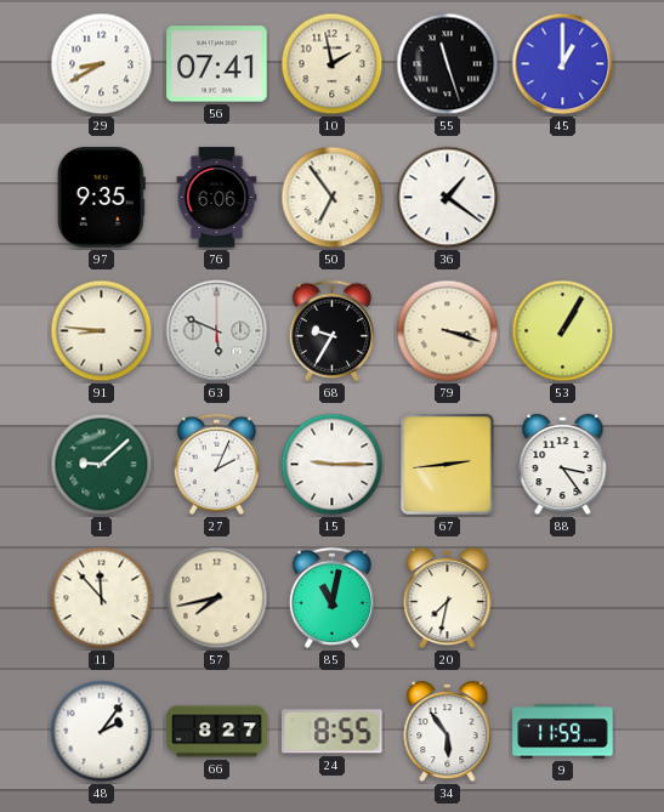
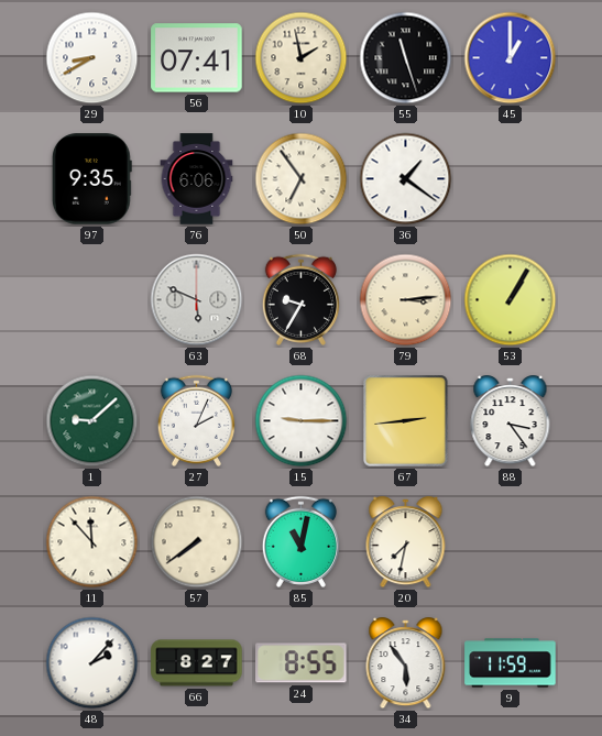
91: 8:46 -> none (102, 331)
79: 3:18 -> 3:14 (406, 300)
57: 7:43 -> 7:39 (197, 542)
48: 2:06 -> 2:07 (92, 663)
